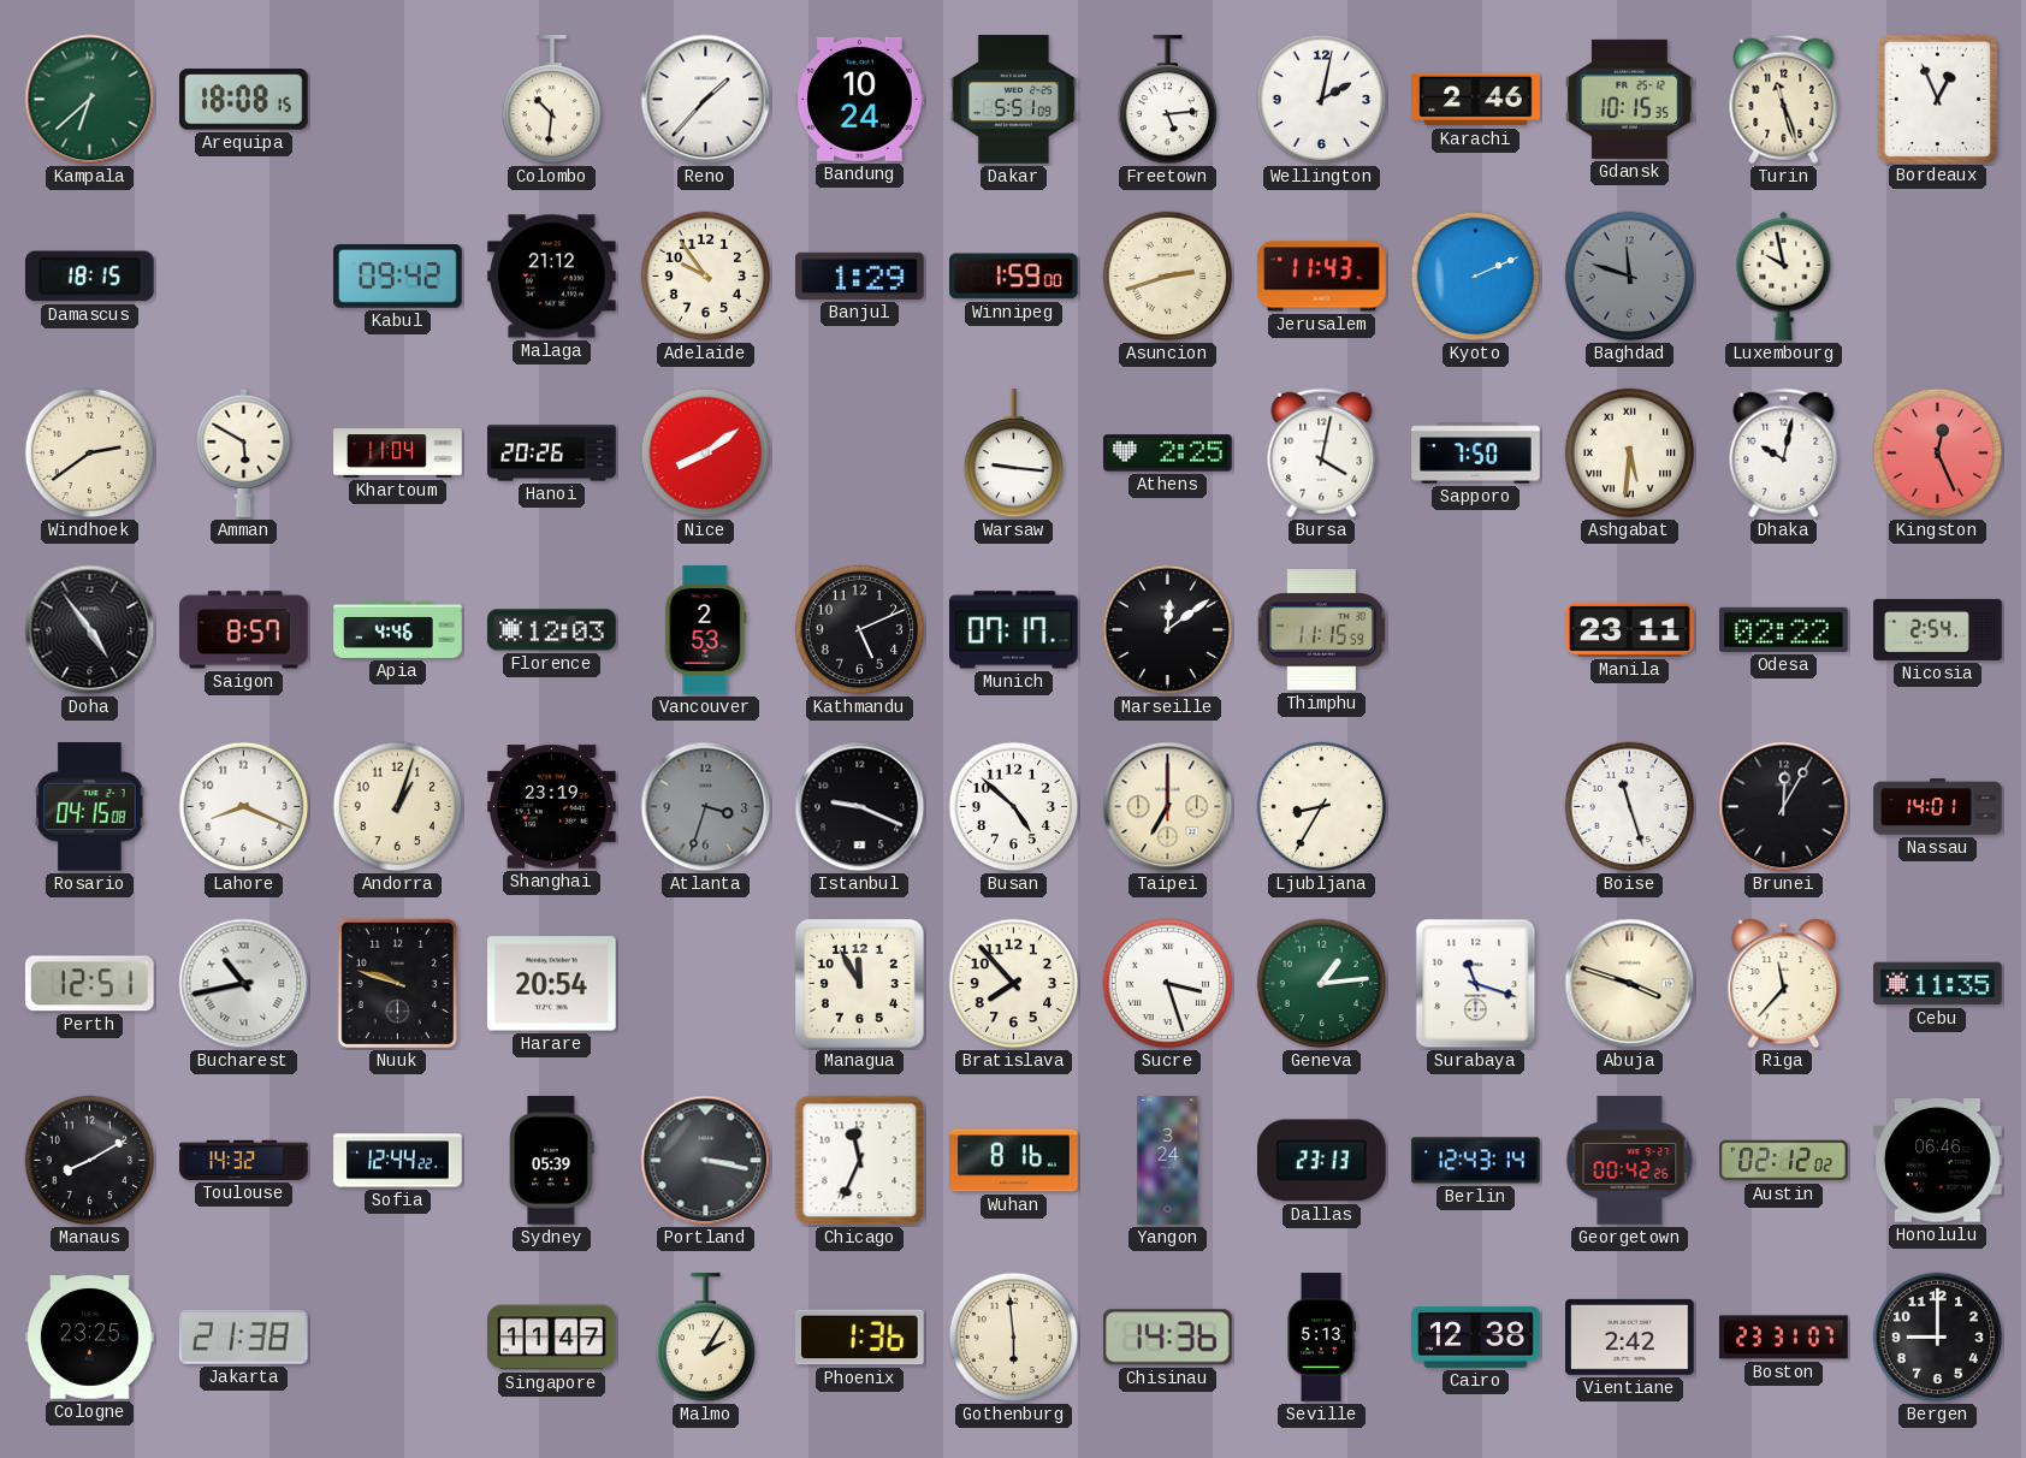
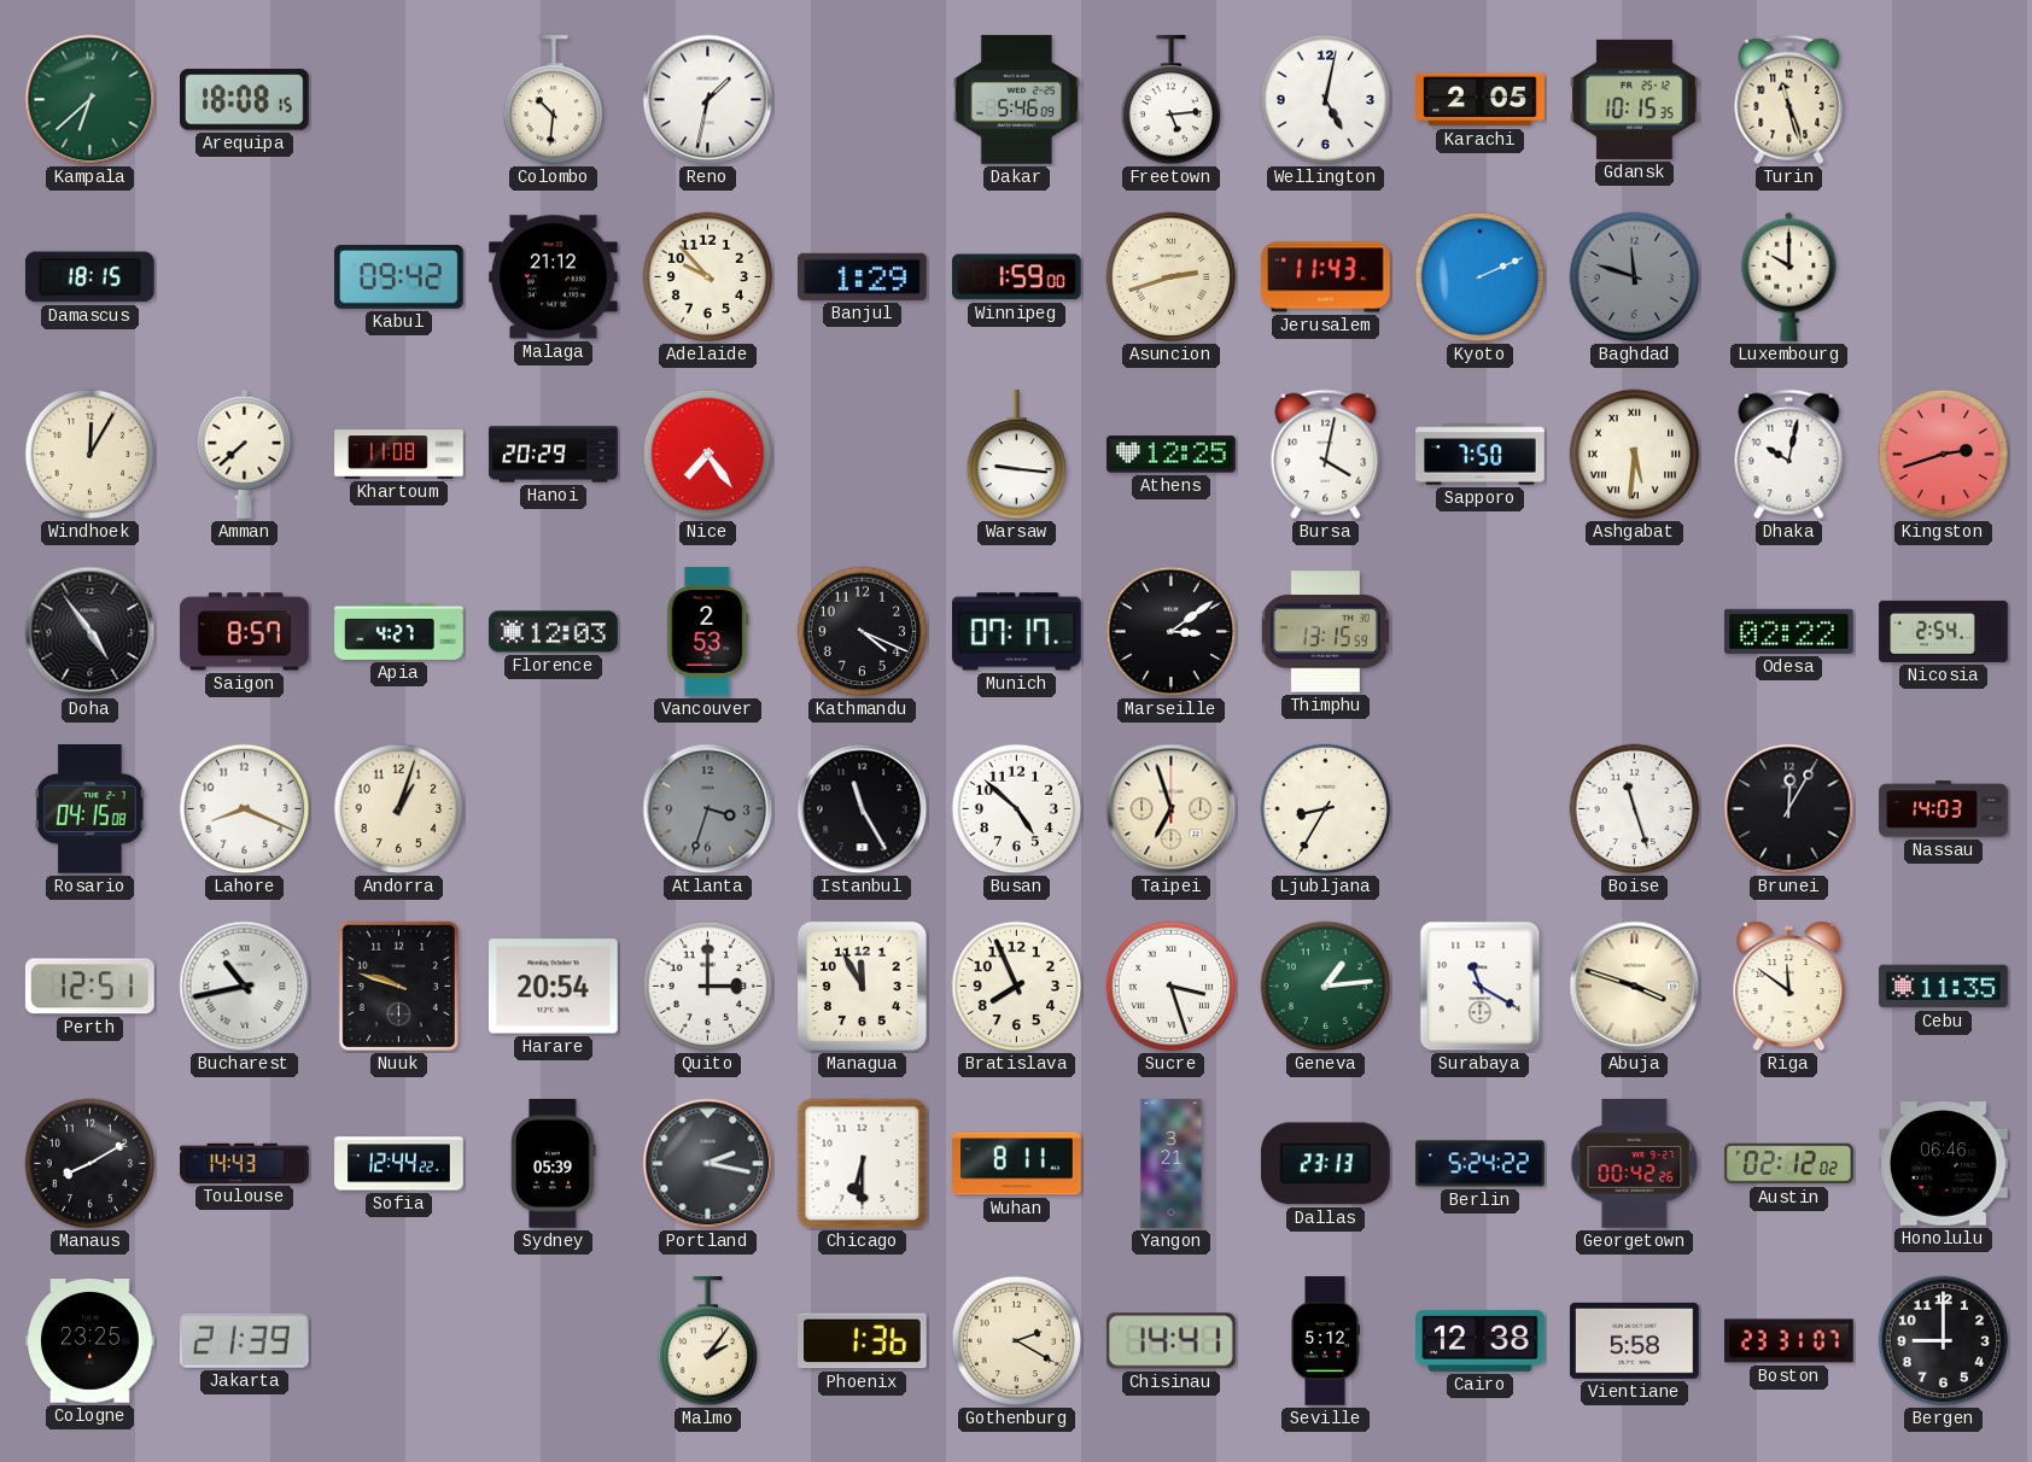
Reno: 1:37 -> 1:32 (708, 100)
Bandung: 10:24 -> none (860, 99)
Dakar: 5:51 -> 5:46 (1016, 100)
Wellington: 2:02 -> 5:02 (1326, 100)
Karachi: 2:46 -> 2:05 (1481, 100)
Bordeaux: 12:56 -> none (1937, 99)
Adelaide: 9:54 -> 9:53 (708, 277)
Luxembourg: 9:58 -> 10:00 (1789, 276)
Windhoek: 2:39 -> 12:05 (90, 455)
Amman: 5:50 -> 7:38 (245, 454)
Khartoum: 11:04 -> 11:08 (399, 455)
Hanoi: 20:26 -> 20:29 (554, 455)
Nice: 8:09 -> 7:24 (708, 455)
Athens: 2:25 -> 12:25 (1172, 455)
Kingston: 12:26 -> 2:42 (1944, 455)
Apia: 4:46 -> 4:27 (399, 631)
Kathmandu: 5:11 -> 4:19 (863, 632)
Marseille: 12:09 -> 3:09 (1172, 632)
Thimphu: 11:15 -> 13:15 (1325, 632)
Manila: 23:11 -> none (1630, 629)
Shanghai: 23:19 -> none (552, 807)
Istanbul: 9:19 -> 11:25 (863, 809)
Taipei: 7:00 -> 6:57 (1172, 809)
Nassau: 14:01 -> 14:03 (1944, 809)
Quito: none -> 3:00 (708, 987)
Bratislava: 7:53 -> 7:56 (1017, 987)
Surabaya: 11:18 -> 11:20 (1481, 987)
Riga: 11:37 -> 11:51 (1789, 987)
Toulouse: 14:32 -> 14:43 (245, 1163)
Portland: 3:17 -> 2:17 (708, 1164)
Chicago: 11:34 -> 6:30 (863, 1164)
Wuhan: 8:16 -> 8:11 (1017, 1164)
Yangon: 3:24 -> 3:21 (1172, 1164)
Berlin: 12:43 -> 5:24 (1481, 1164)
Jakarta: 21:38 -> 21:39 (244, 1340)
Singapore: 11:47 -> none (552, 1338)
Malmo: 2:05 -> 2:06 (708, 1341)
Gothenburg: 5:59 -> 2:20 (1017, 1341)
Chisinau: 14:36 -> 14:41 (1170, 1341)
Seville: 5:13 -> 5:12 (1325, 1341)
Vientiane: 2:42 -> 5:58 (1635, 1340)
